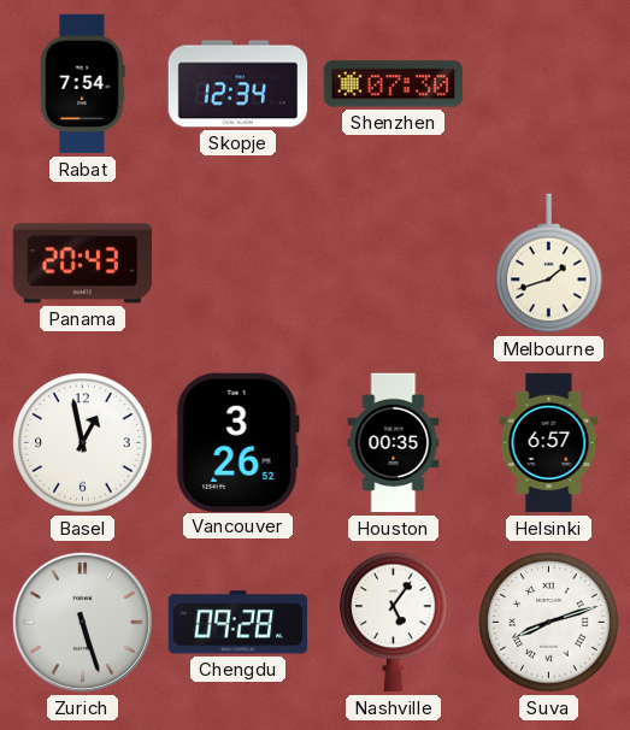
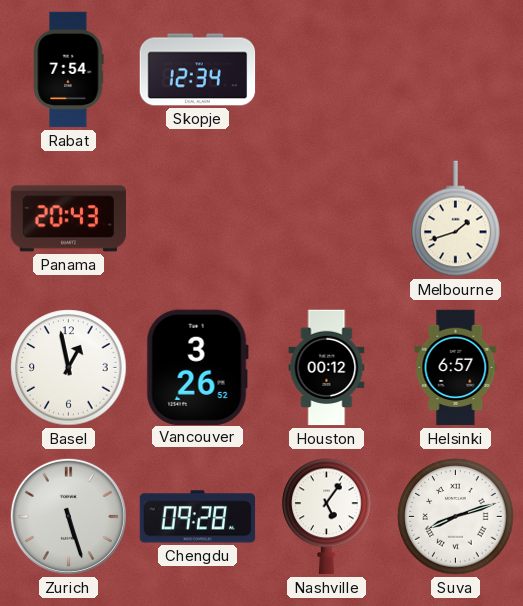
Shenzhen: 07:30 -> none (394, 84)
Houston: 00:35 -> 00:12 (327, 368)
